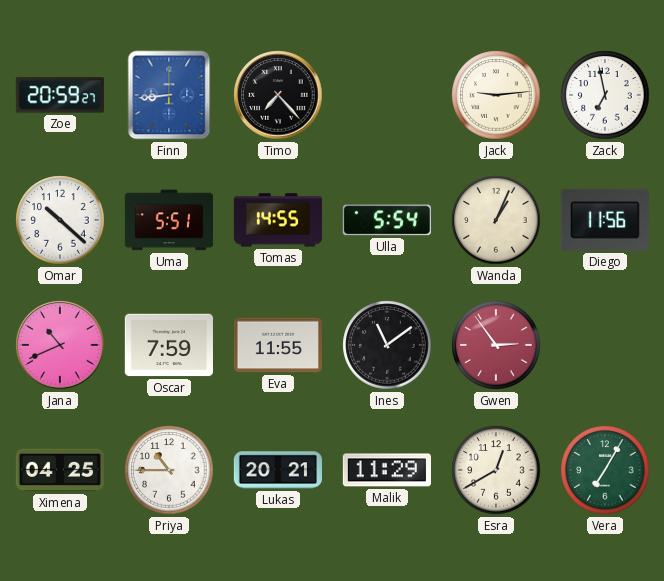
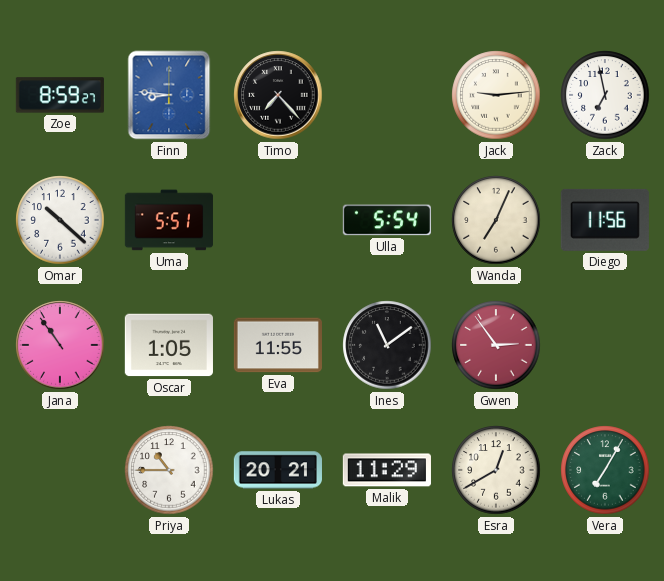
Zoe: 20:59 -> 8:59 (60, 95)
Finn: 8:44 -> 8:46 (169, 95)
Tomas: 14:55 -> none (278, 220)
Wanda: 1:04 -> 7:04 (496, 220)
Jana: 10:41 -> 10:54 (60, 345)
Oscar: 7:59 -> 1:05 (169, 345)
Ximena: 04:25 -> none (60, 470)
